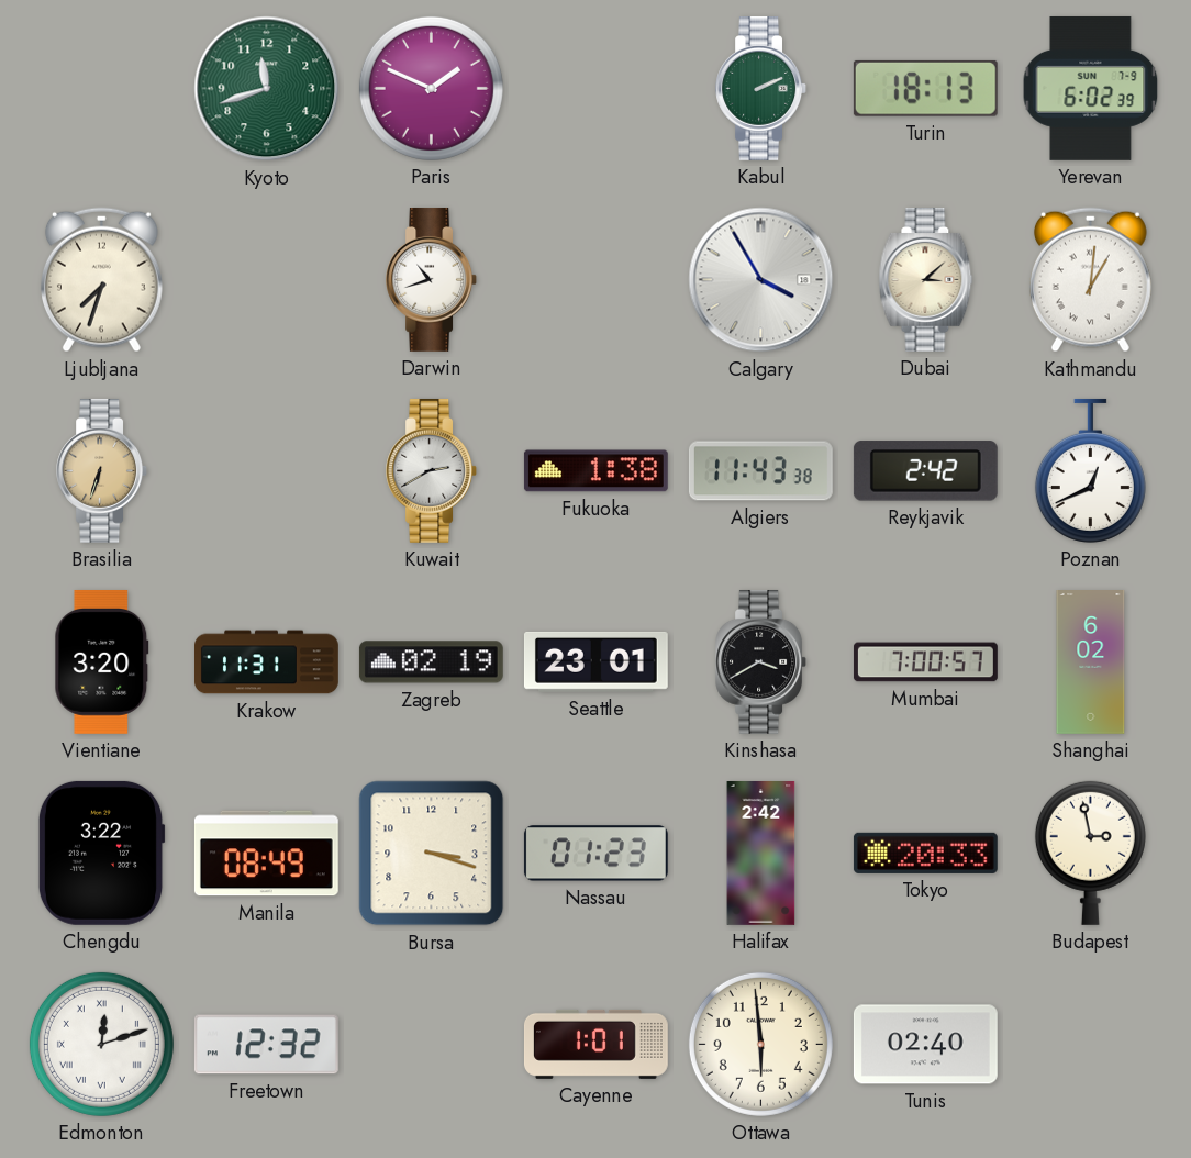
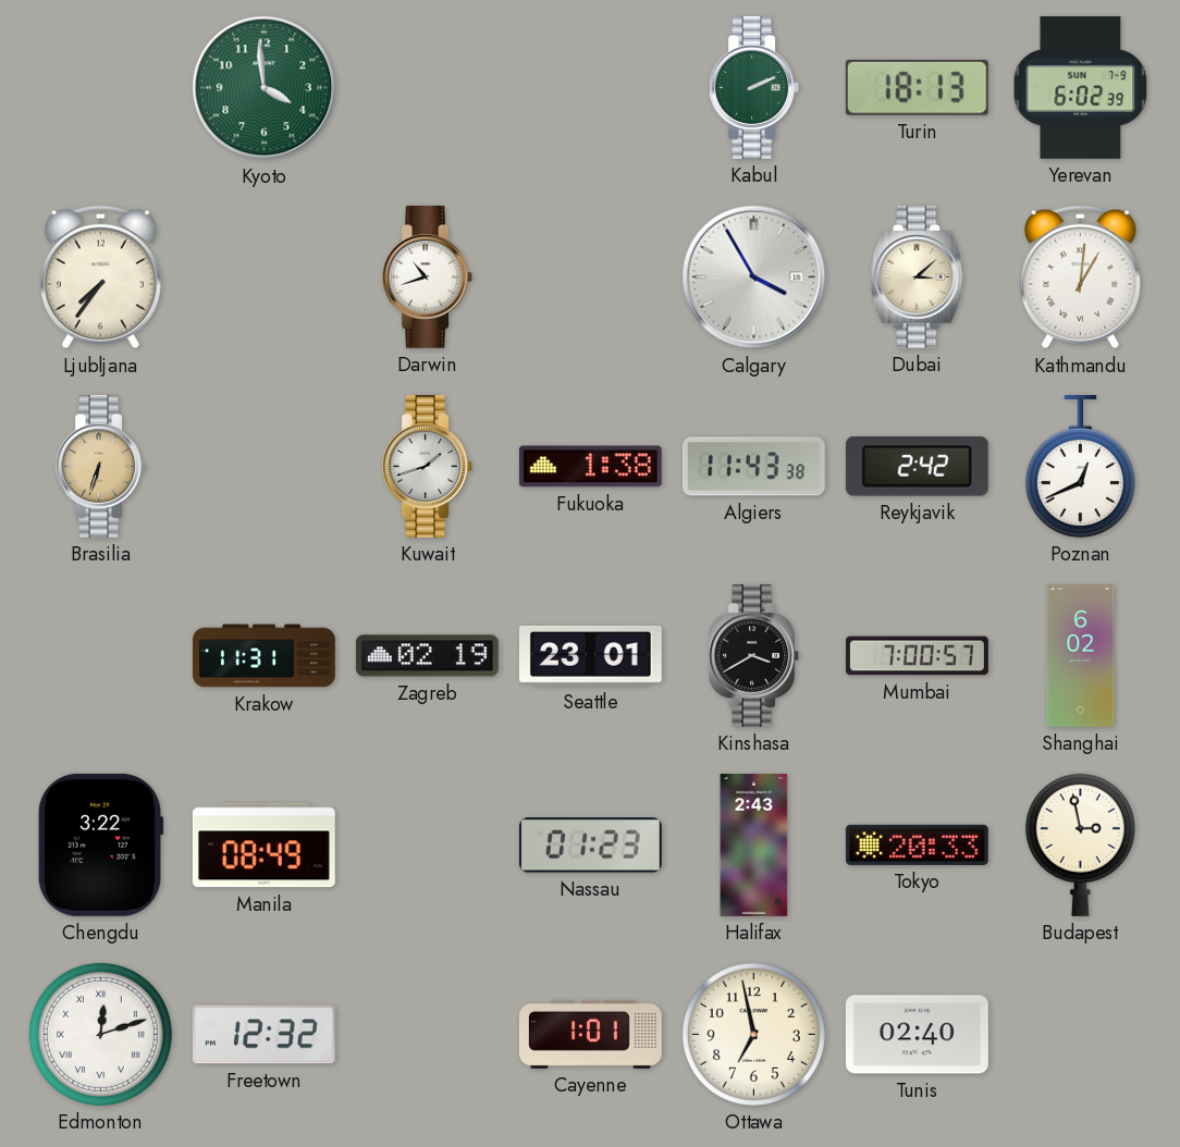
Kyoto: 11:42 -> 3:59 (265, 88)
Paris: 1:49 -> none (431, 88)
Ljubljana: 7:33 -> 7:36 (100, 277)
Kuwait: 2:40 -> 1:42 (428, 466)
Vientiane: 3:20 -> none (102, 661)
Bursa: 3:18 -> none (432, 854)
Halifax: 2:42 -> 2:43 (754, 846)
Ottawa: 5:59 -> 6:58 (753, 1034)
